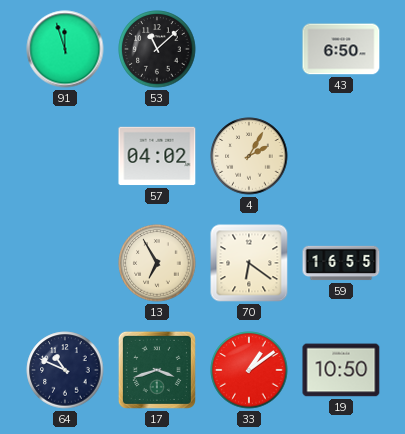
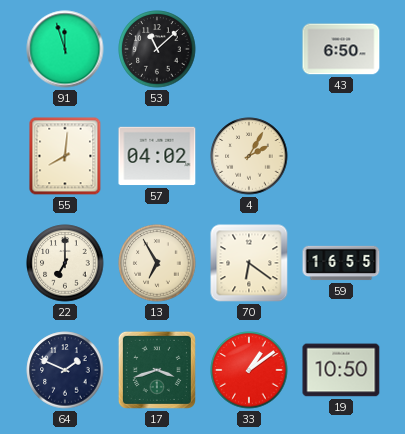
55: none -> 8:01 (65, 156)
22: none -> 7:00 (65, 263)
64: 10:49 -> 1:49 (65, 370)
